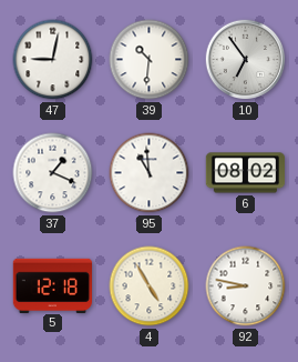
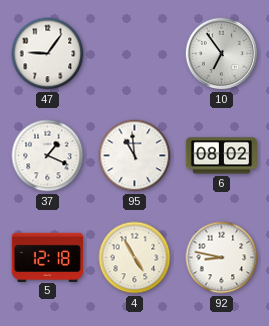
47: 9:02 -> 9:06 (48, 54)
39: 10:31 -> none (150, 60)
